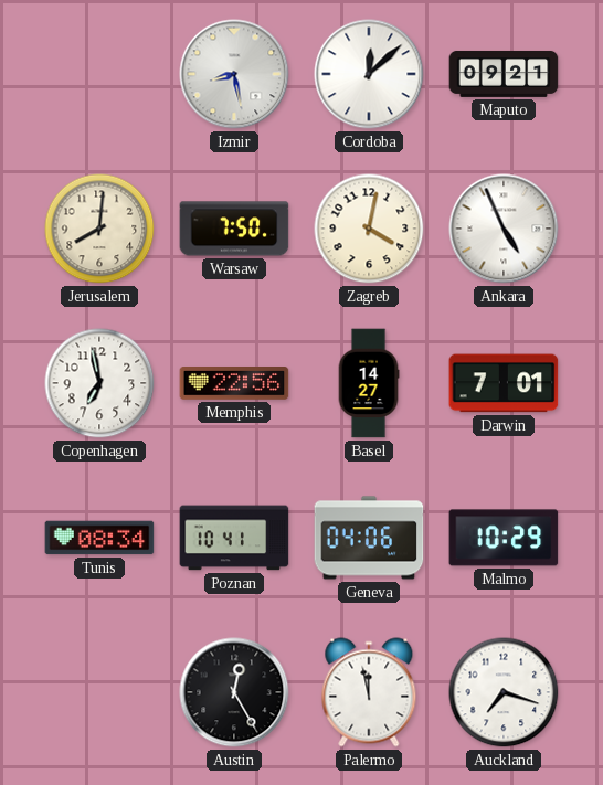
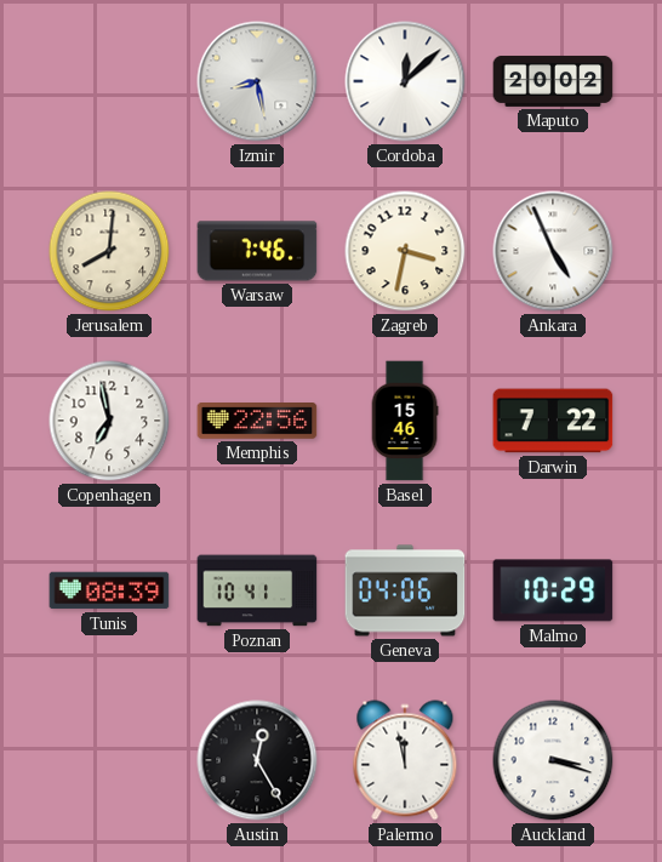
Maputo: 09:21 -> 20:02 (553, 81)
Warsaw: 7:50 -> 7:46 (257, 251)
Zagreb: 4:02 -> 3:32 (405, 251)
Basel: 14:27 -> 15:46 (405, 421)
Darwin: 7:01 -> 7:22 (553, 421)
Tunis: 08:34 -> 08:39 (109, 590)
Auckland: 7:18 -> 3:18 (553, 760)
